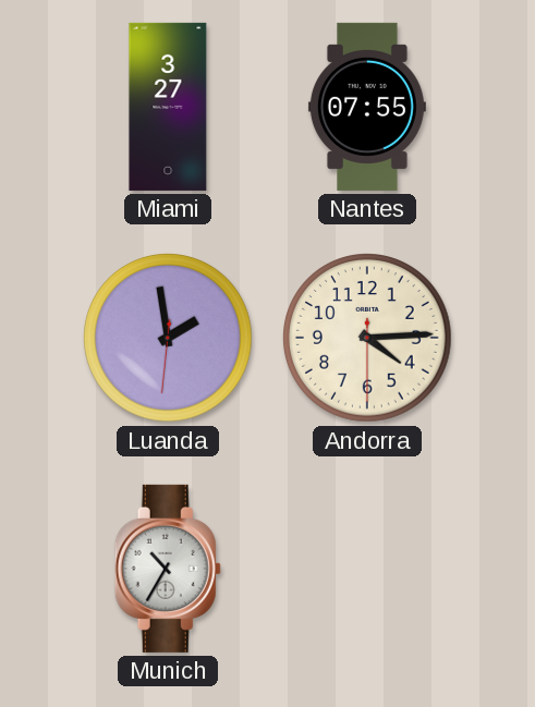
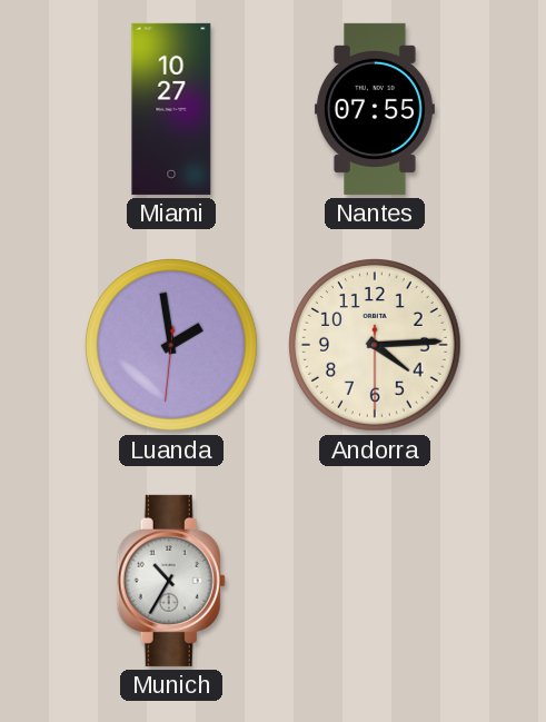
Miami: 3:27 -> 10:27 (171, 109)
